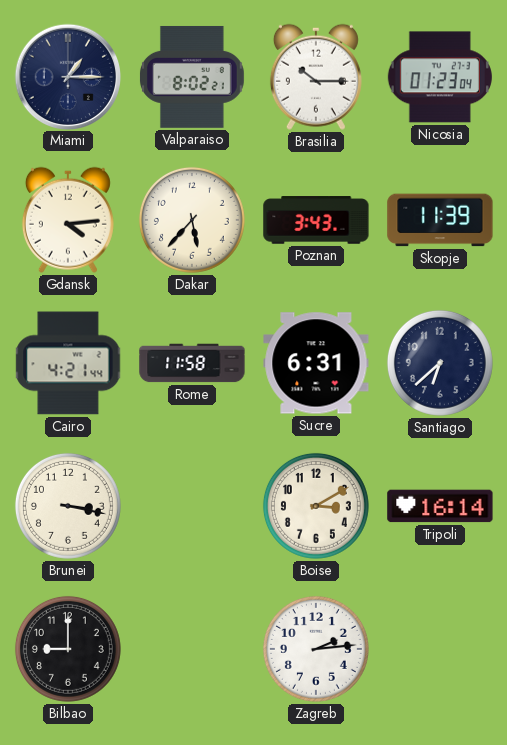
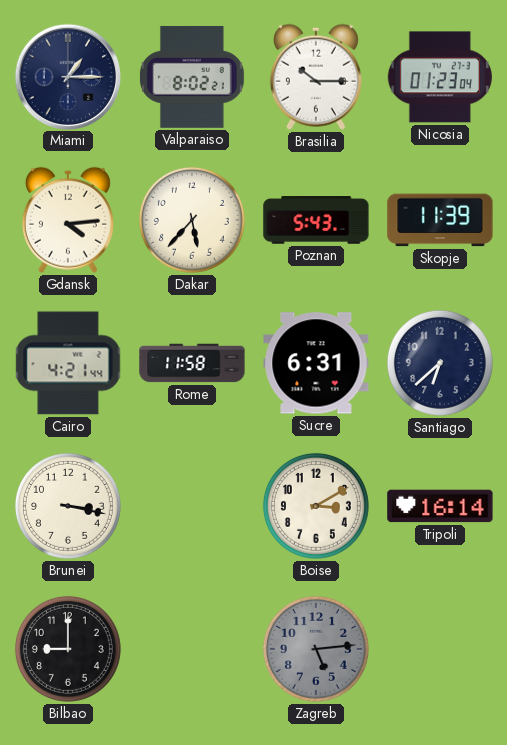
Poznan: 3:43 -> 5:43 (316, 220)
Zagreb: 2:14 -> 5:14 (316, 649)
Zagreb dial: white -> grey (316, 649)
